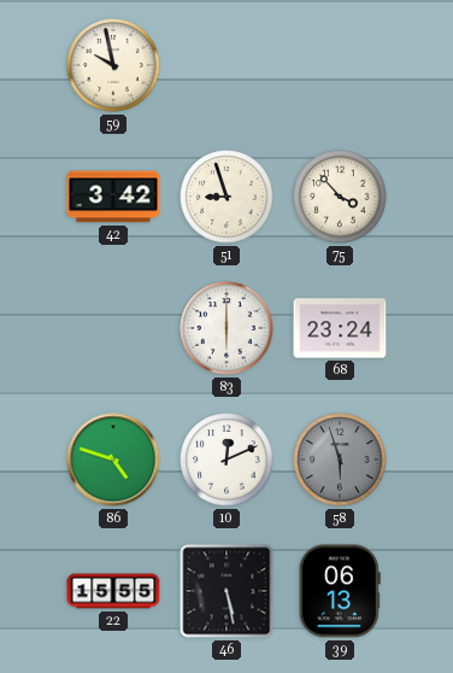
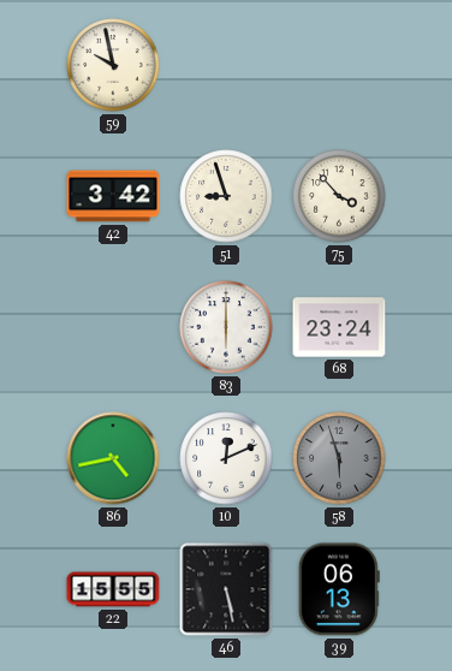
86: 4:48 -> 4:43 (113, 458)
